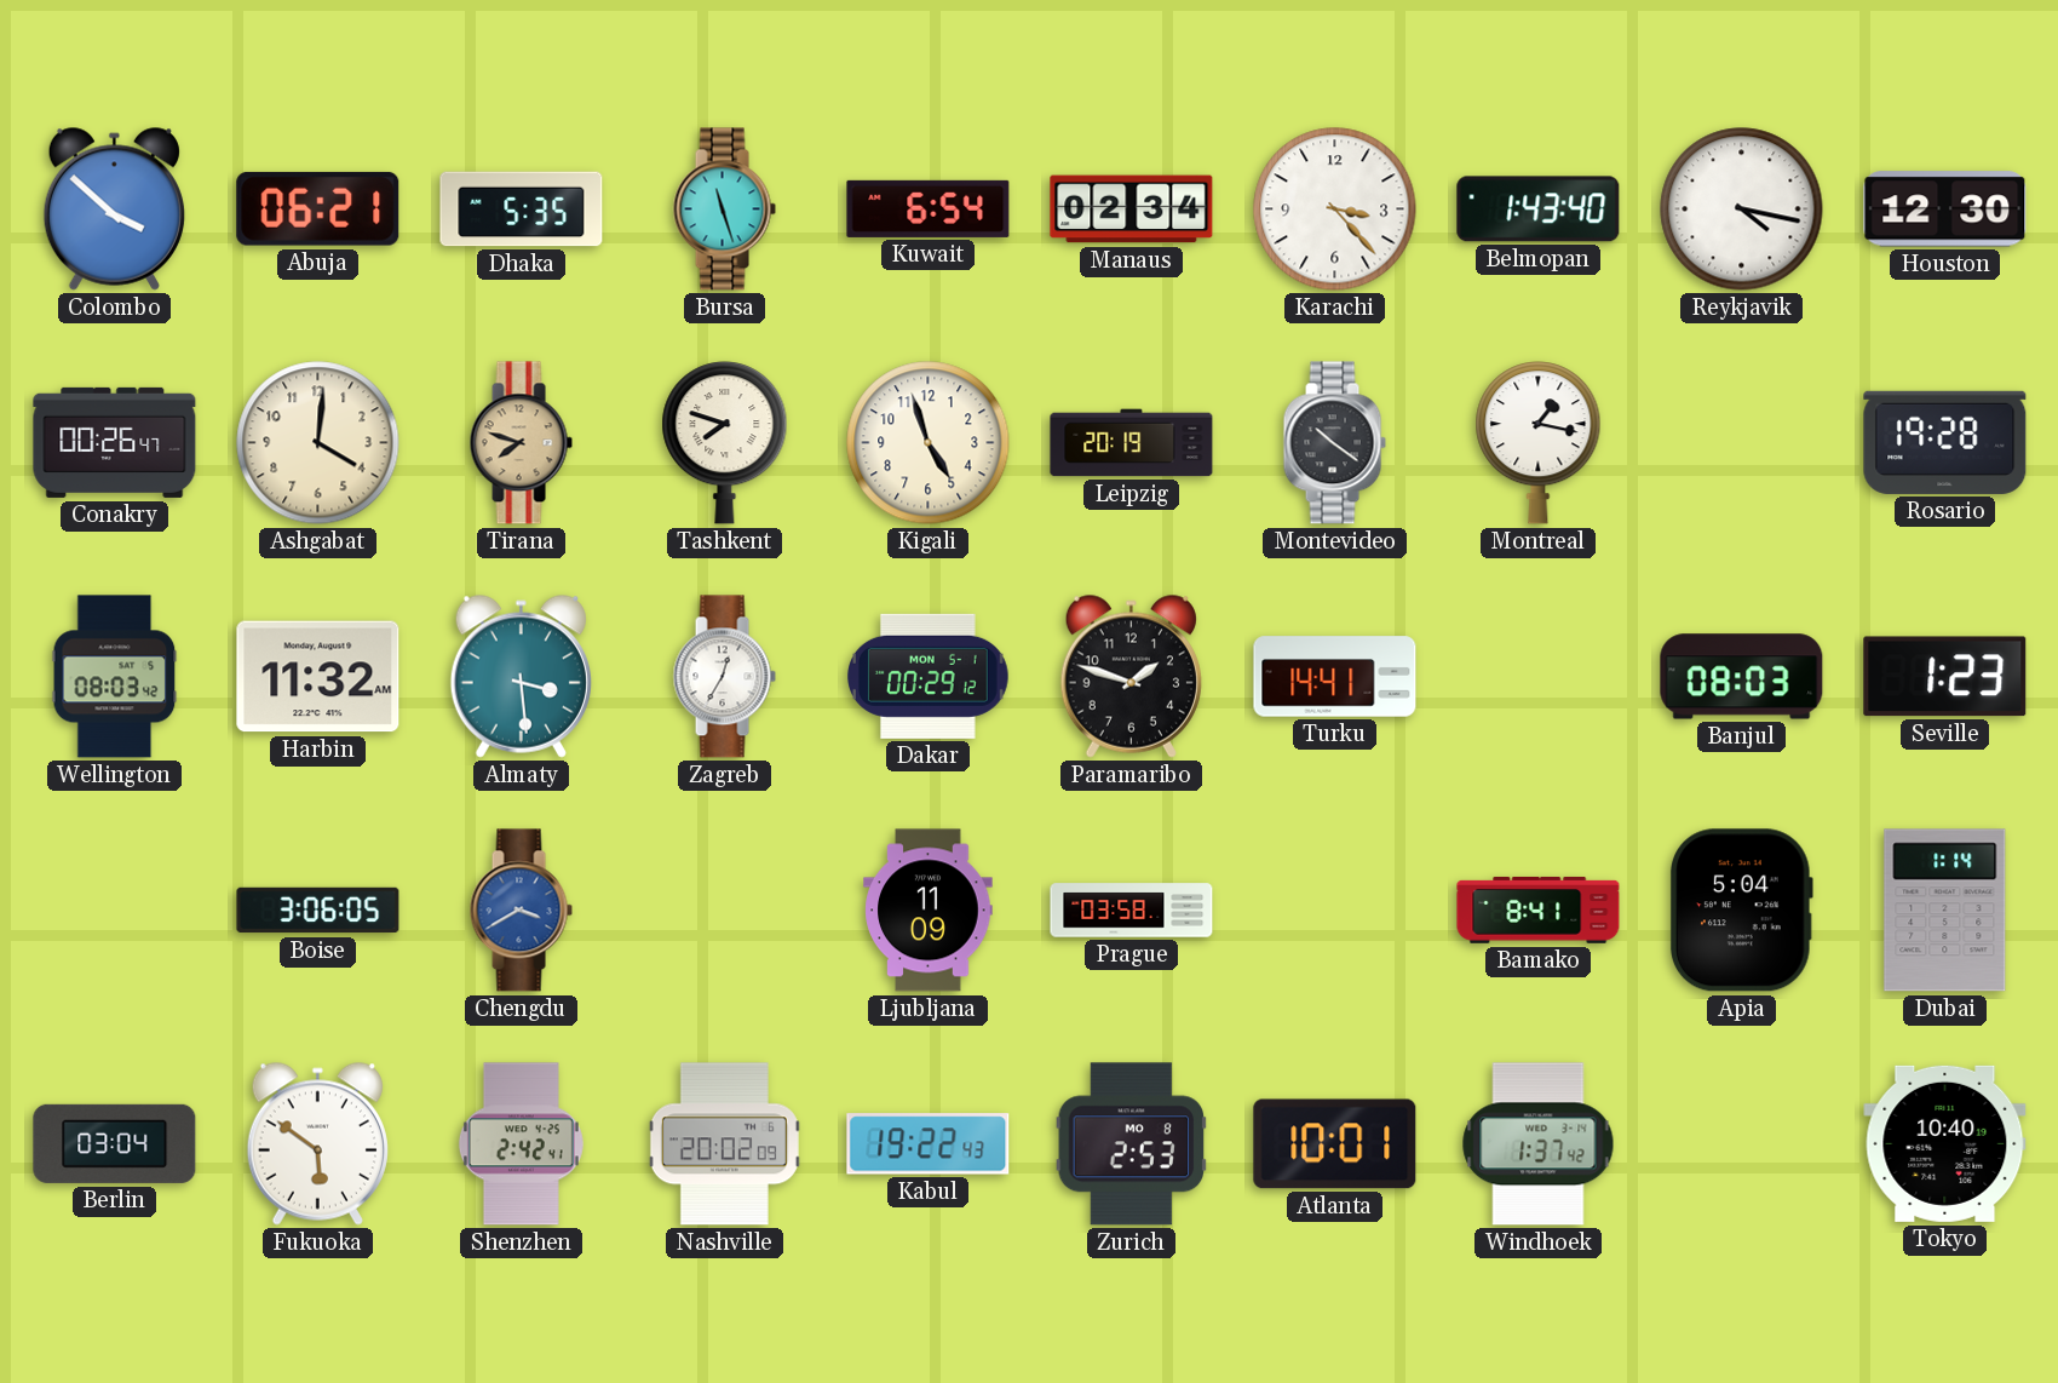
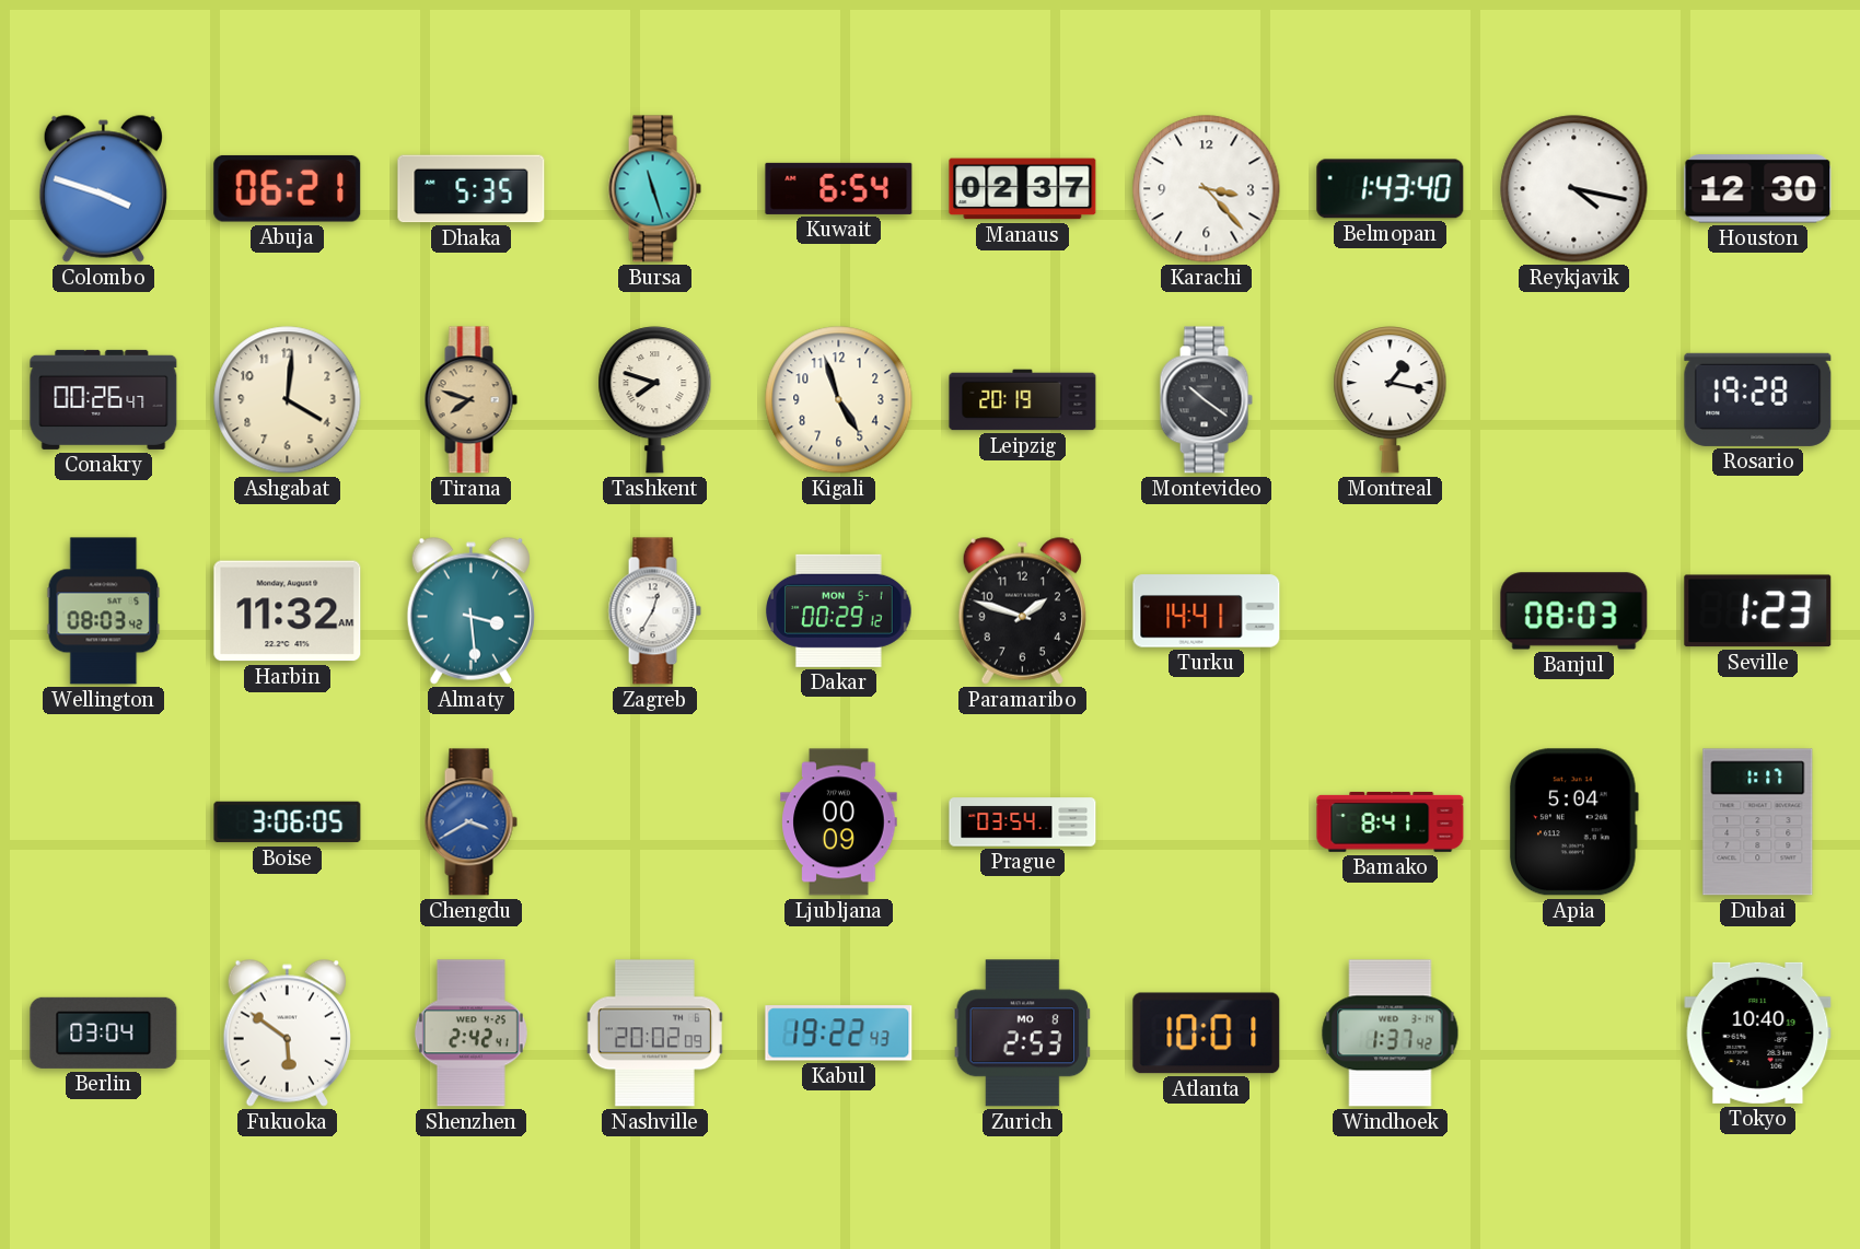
Colombo: 3:52 -> 3:48 (103, 188)
Manaus: 02:34 -> 02:37 (1023, 189)
Ljubljana: 11:09 -> 00:09 (839, 822)
Prague: 03:58 -> 03:54 (1023, 822)
Dubai: 1:14 -> 1:17 (1758, 822)
